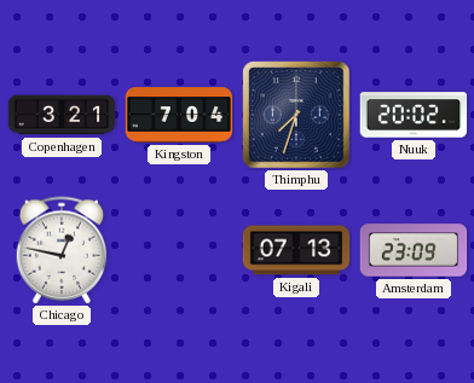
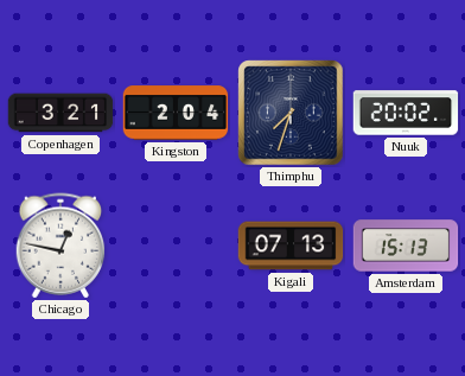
Kingston: 7:04 -> 2:04 (176, 113)
Amsterdam: 23:09 -> 15:13 (406, 246)
